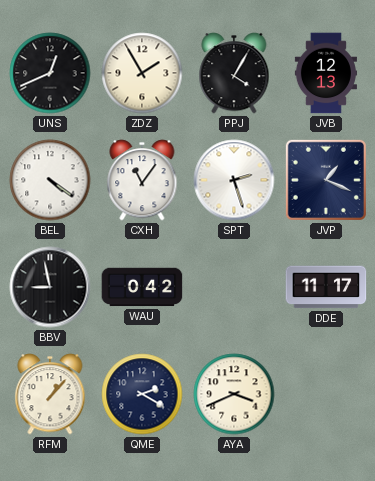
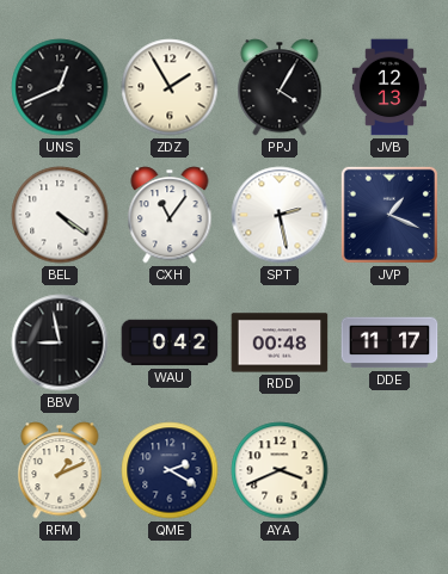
SPT: 2:27 -> 2:28 (280, 215)
RDD: none -> 00:48 (280, 342)
RFM: 1:07 -> 1:11 (60, 470)
